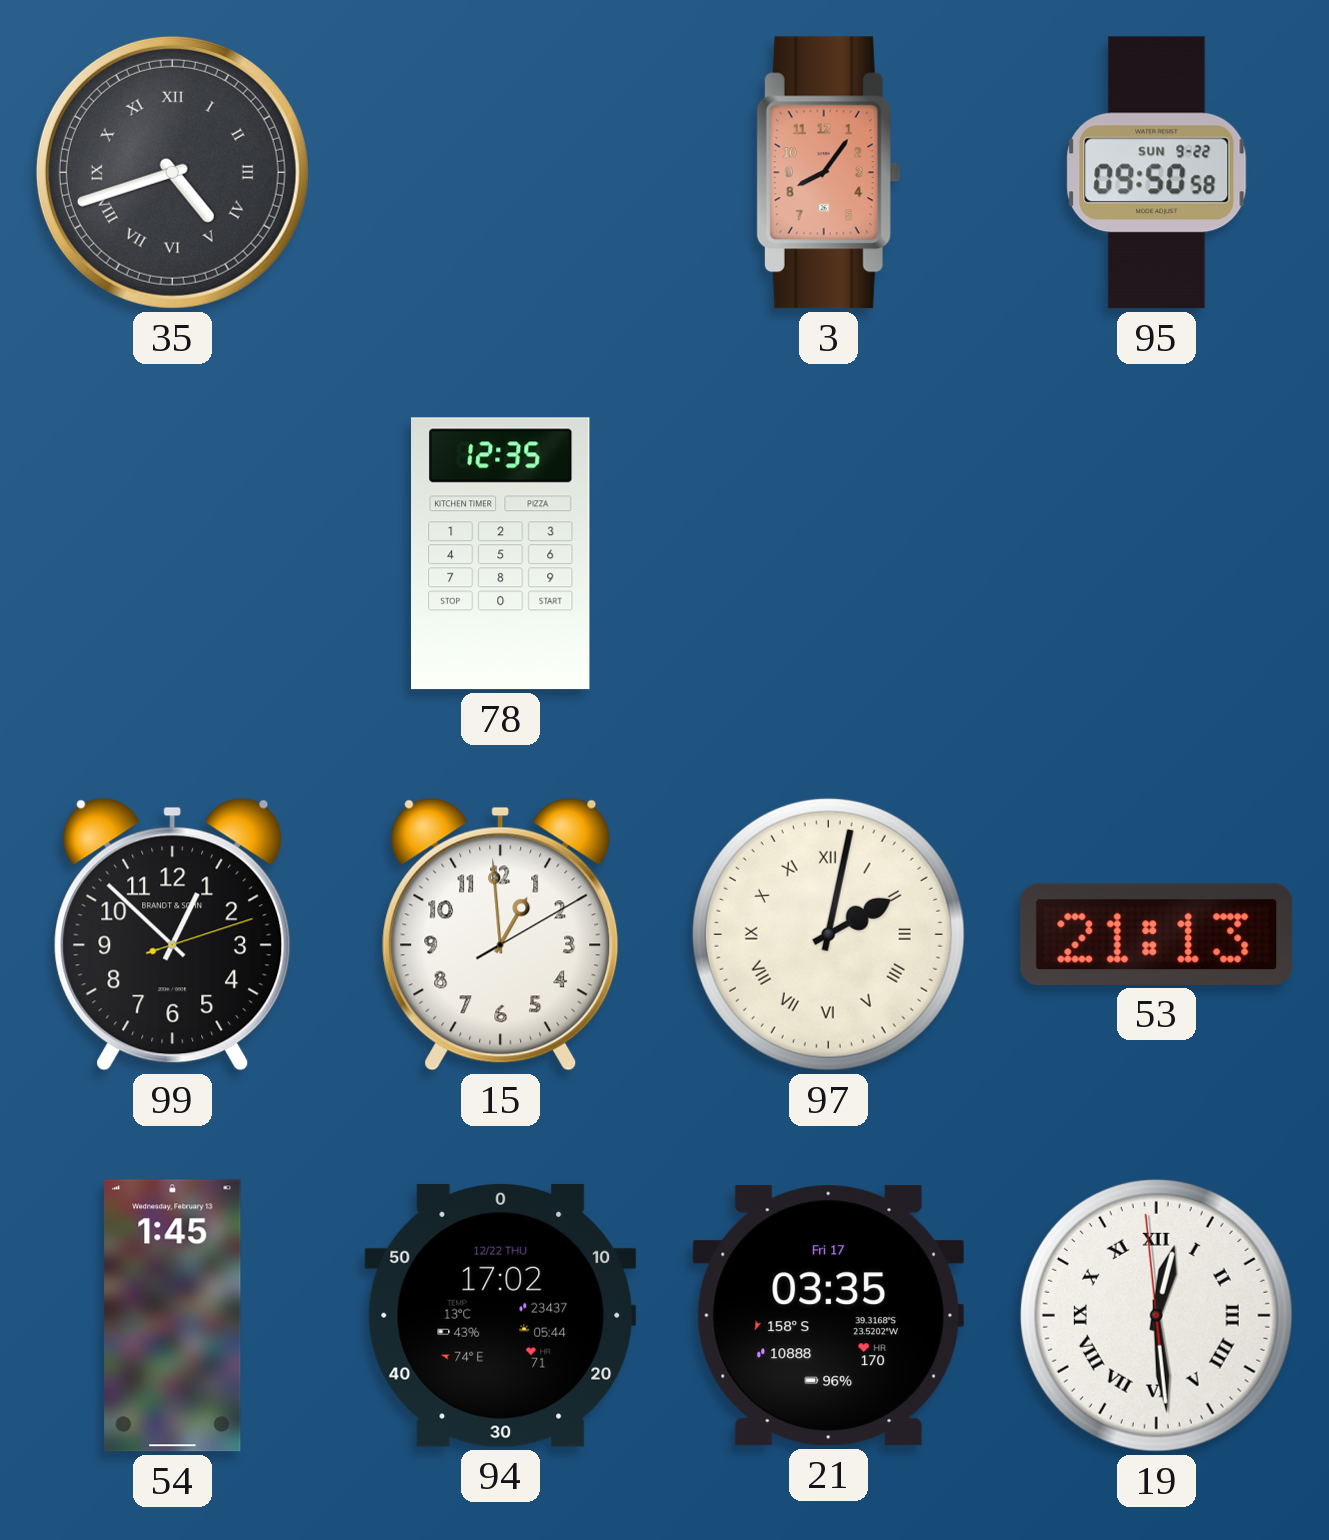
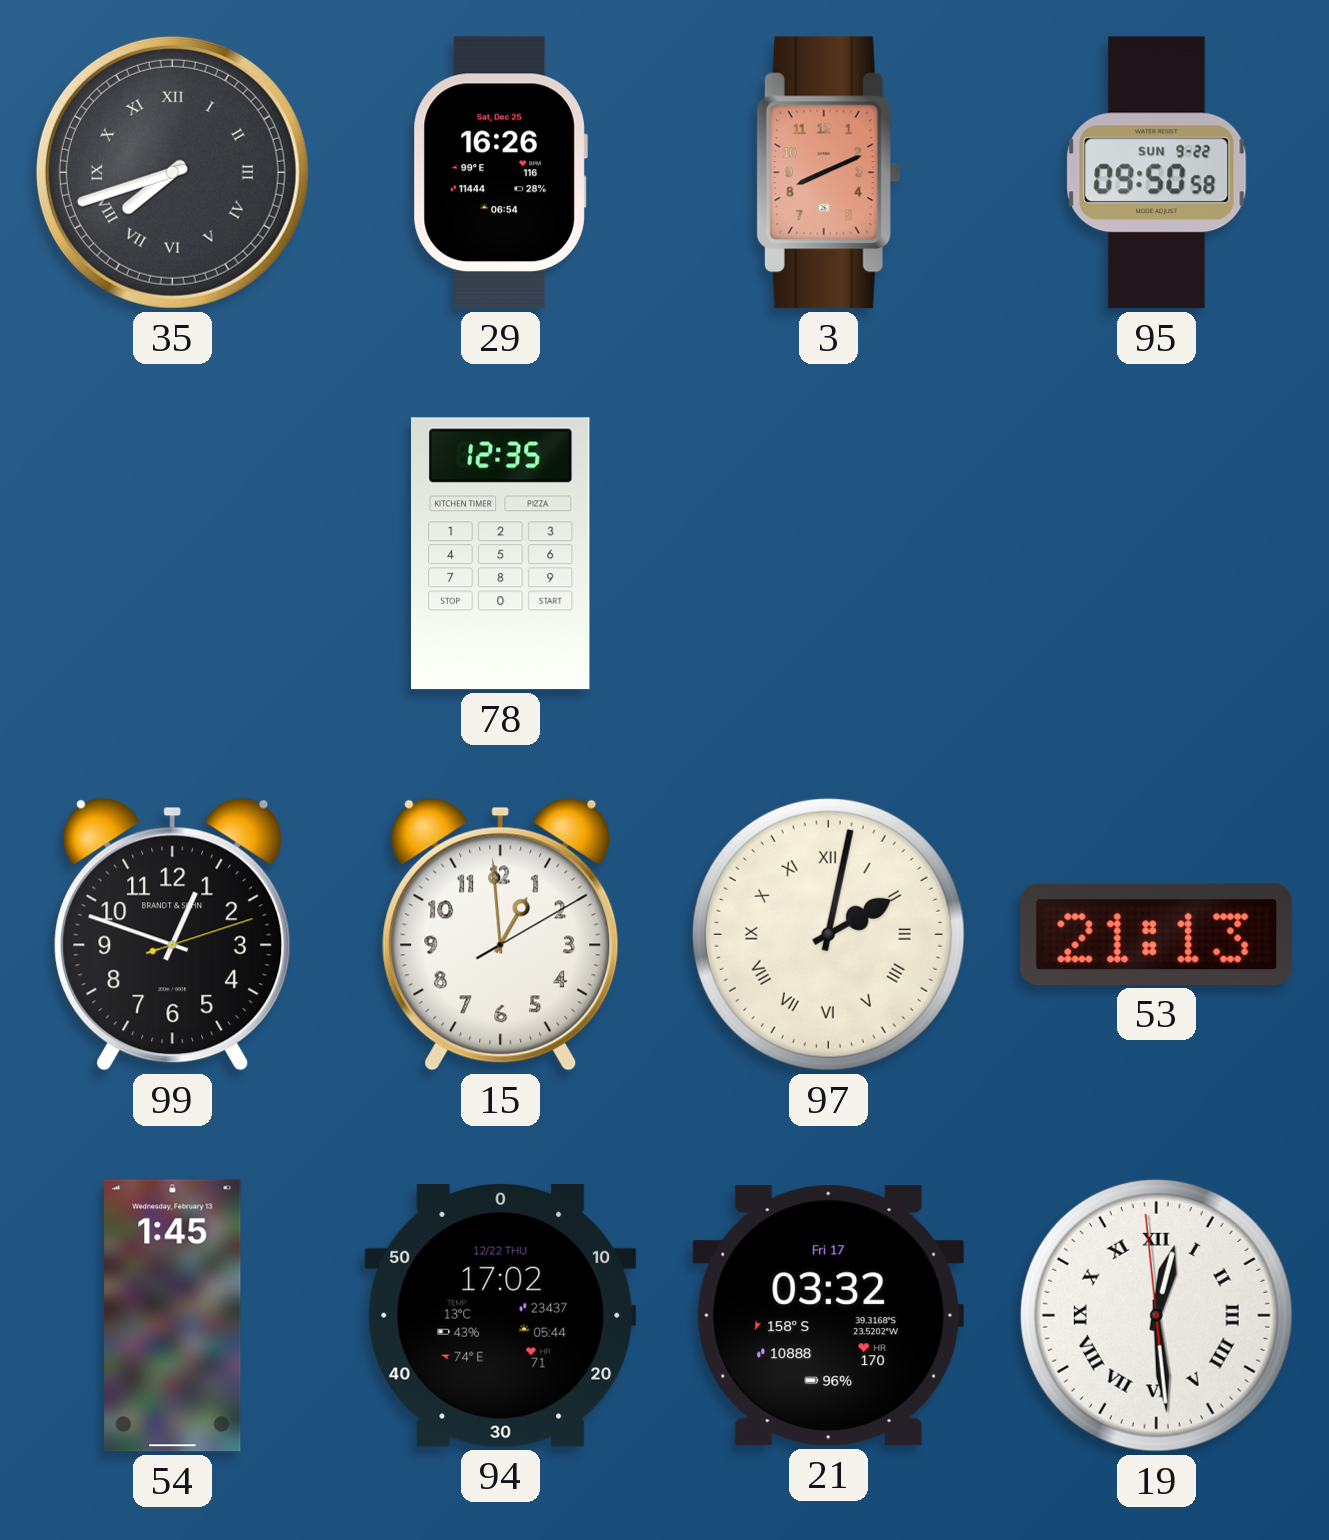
35: 4:42 -> 7:42 (172, 172)
29: none -> 16:26 (500, 173)
3: 8:06 -> 8:11 (828, 173)
99: 12:52 -> 12:48 (173, 934)
21: 03:35 -> 03:32 (828, 1316)
